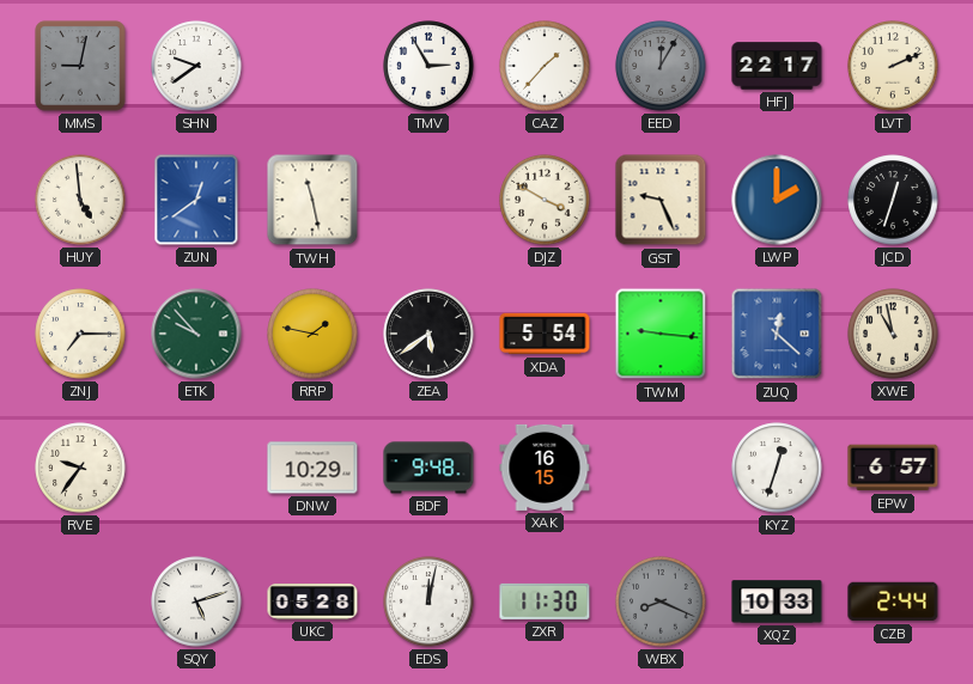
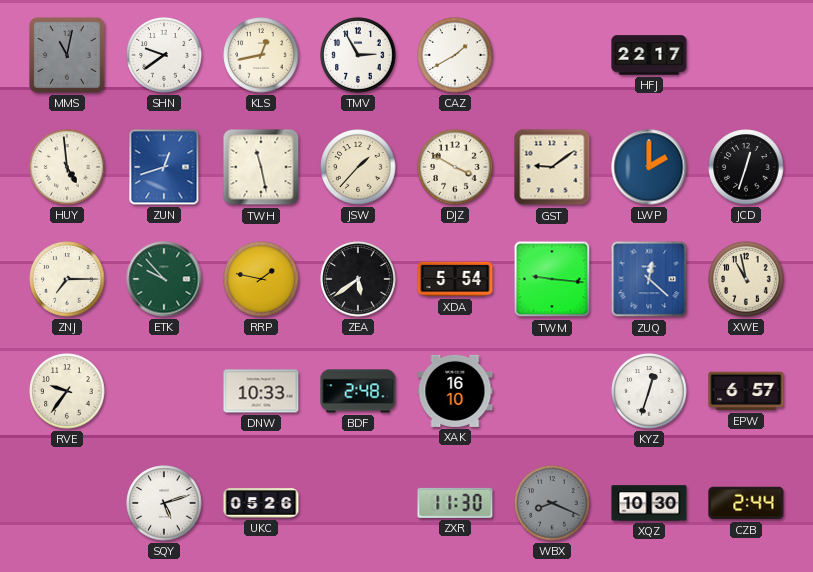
MMS: 9:02 -> 11:02 (67, 55)
KLS: none -> 12:43 (261, 55)
CAZ: 1:37 -> 1:40 (455, 55)
EED: 12:05 -> none (661, 66)
LVT: 2:11 -> none (893, 66)
ZUN: 12:39 -> 12:42 (164, 167)
JSW: none -> 1:37 (358, 167)
GST: 9:26 -> 9:09 (552, 167)
DNW: 10:29 -> 10:33 (261, 391)
BDF: 9:48 -> 2:48 (358, 391)
XAK: 16:15 -> 16:10 (455, 391)
UKC: 05:28 -> 05:26 (261, 503)
EDS: 12:02 -> none (428, 601)
XQZ: 10:33 -> 10:30 (649, 503)
